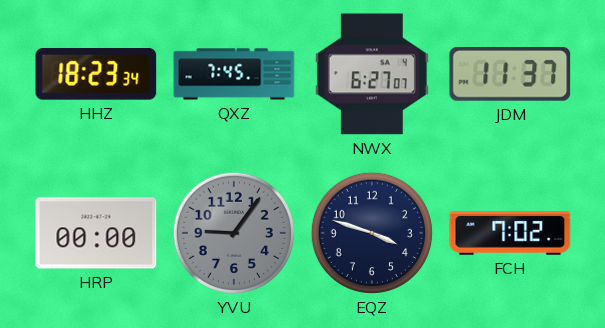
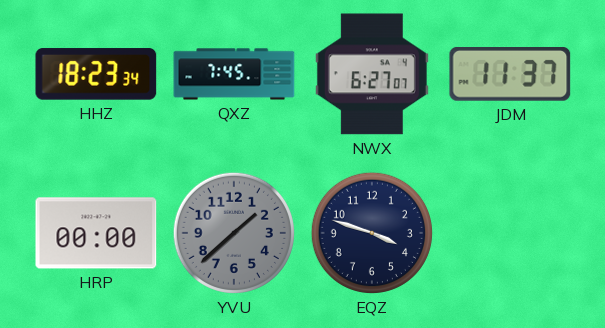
YVU: 9:06 -> 1:38 (234, 233)
FCH: 7:02 -> none (510, 234)
